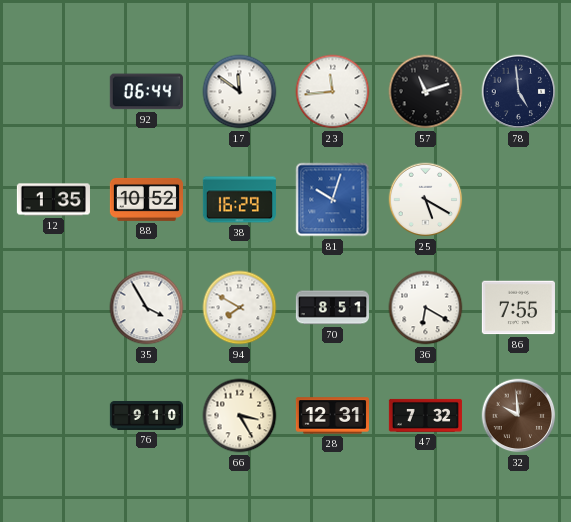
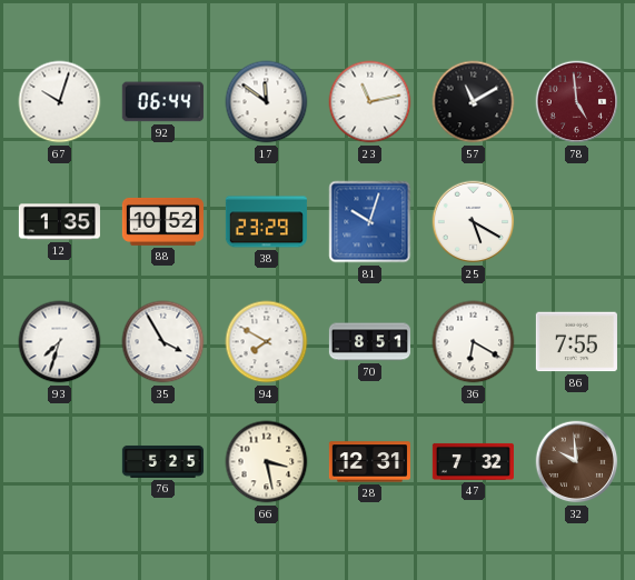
67: none -> 10:03 (60, 102)
23: 11:44 -> 11:13 (370, 102)
57: 11:12 -> 11:10 (474, 102)
78 dial: navy -> burgundy (577, 102)
38: 16:29 -> 23:29 (266, 222)
93: none -> 7:33 (60, 342)
76: 9:10 -> 5:25 (162, 461)
66: 3:25 -> 3:28 (267, 462)
